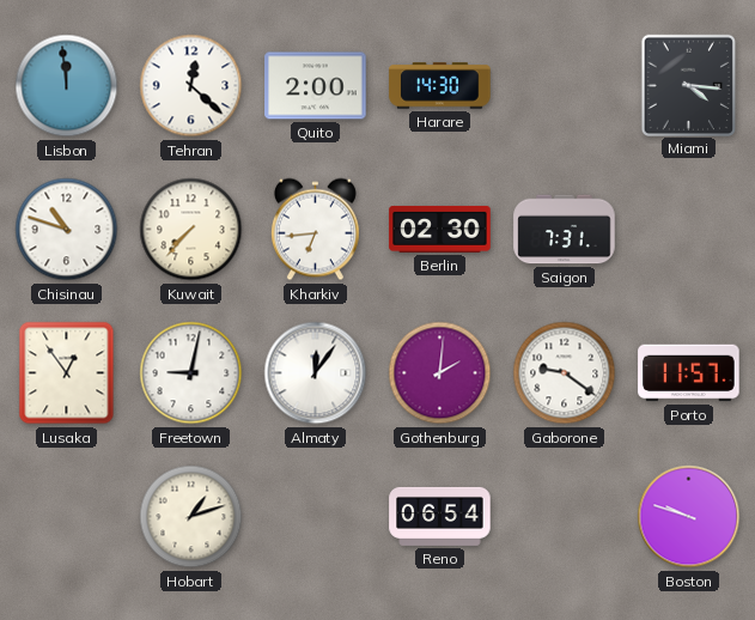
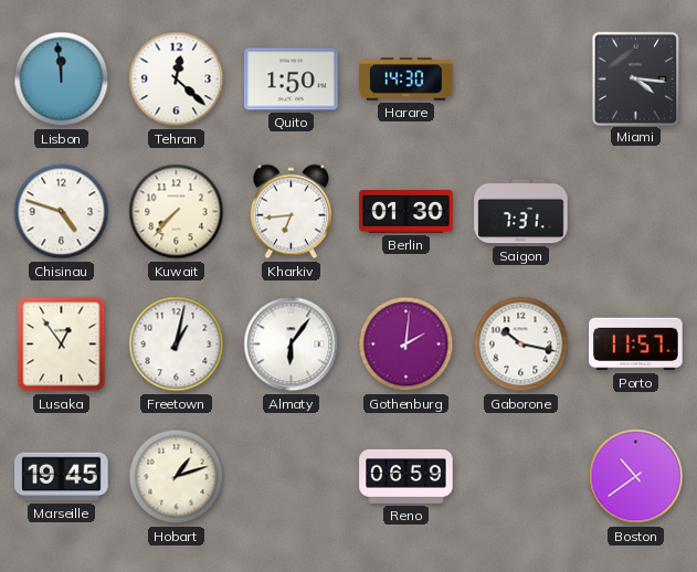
Quito: 2:00 -> 1:50 (292, 80)
Chisinau: 10:48 -> 4:48 (62, 212)
Berlin: 02:30 -> 01:30 (406, 211)
Freetown: 9:02 -> 1:02 (177, 345)
Almaty: 12:06 -> 6:06 (292, 345)
Gaborone: 9:21 -> 10:17 (521, 345)
Marseille: none -> 19:45 (62, 477)
Reno: 06:54 -> 06:59 (406, 476)
Boston: 9:48 -> 10:39 (636, 477)
